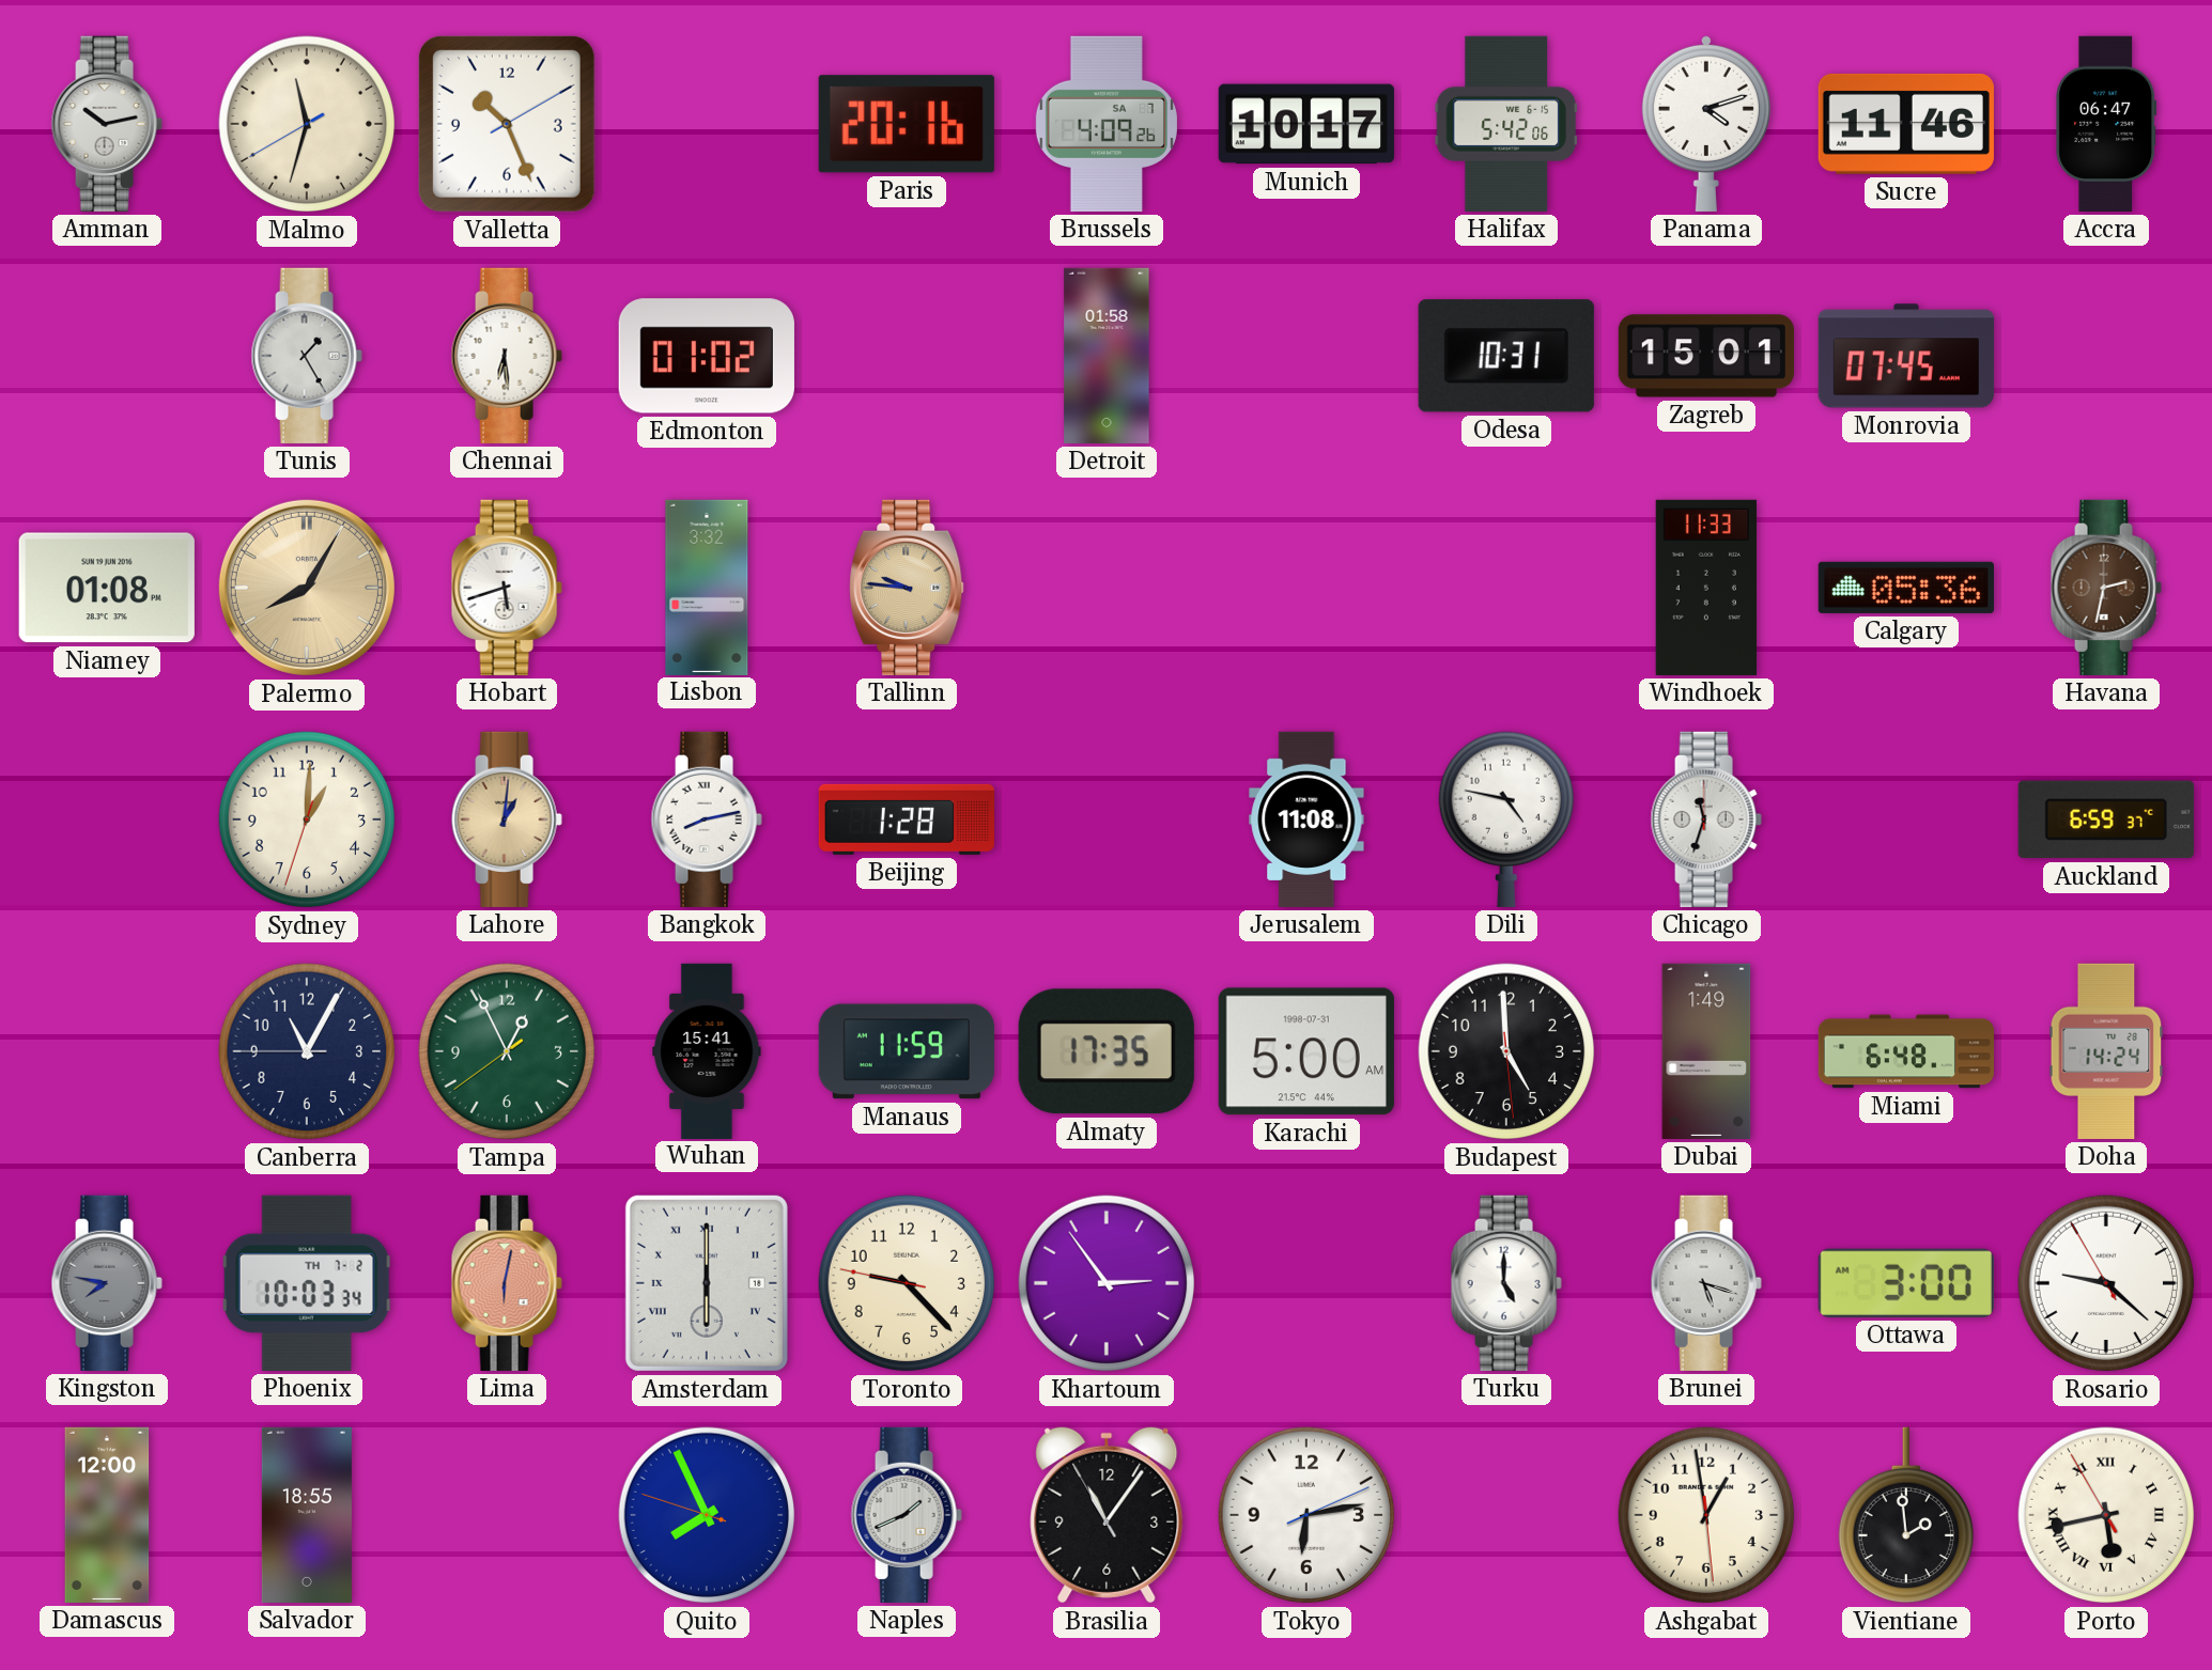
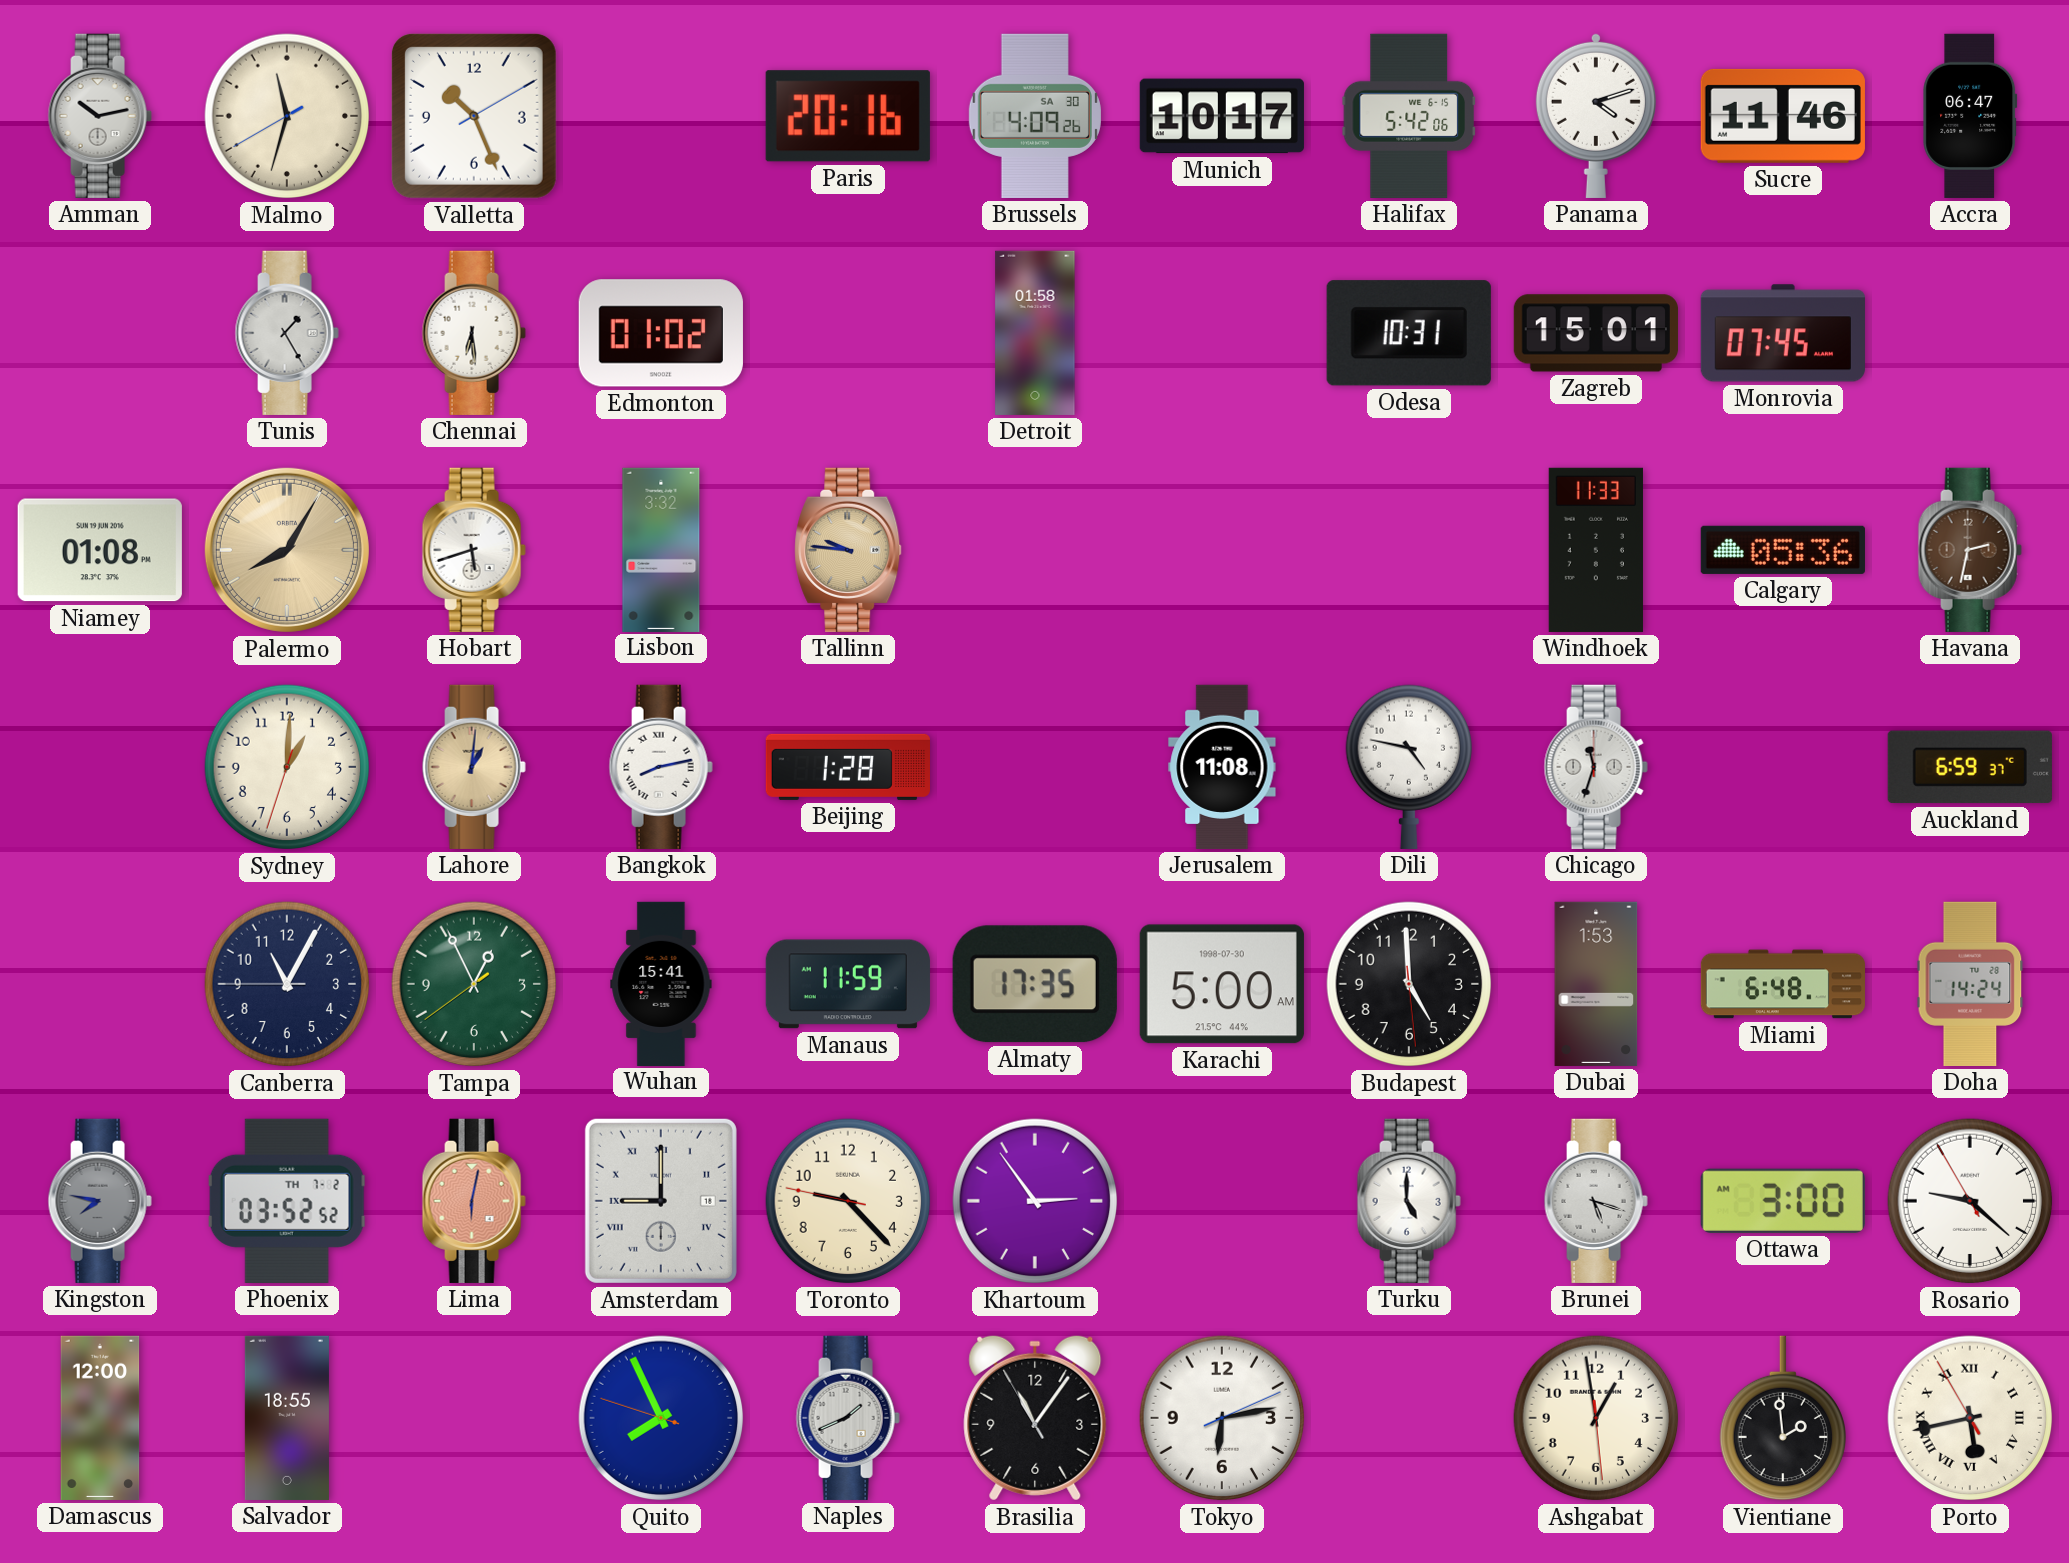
Brussels date: SA 7 -> SA 30 (1035, 116)
Karachi date: 1998-07-31 -> 1998-07-30 (1222, 984)
Dubai: 1:49 -> 1:53 (1596, 984)
Phoenix: 10:03 -> 03:52 (287, 1201)
Amsterdam: 6:00 -> 9:00 (661, 1201)
